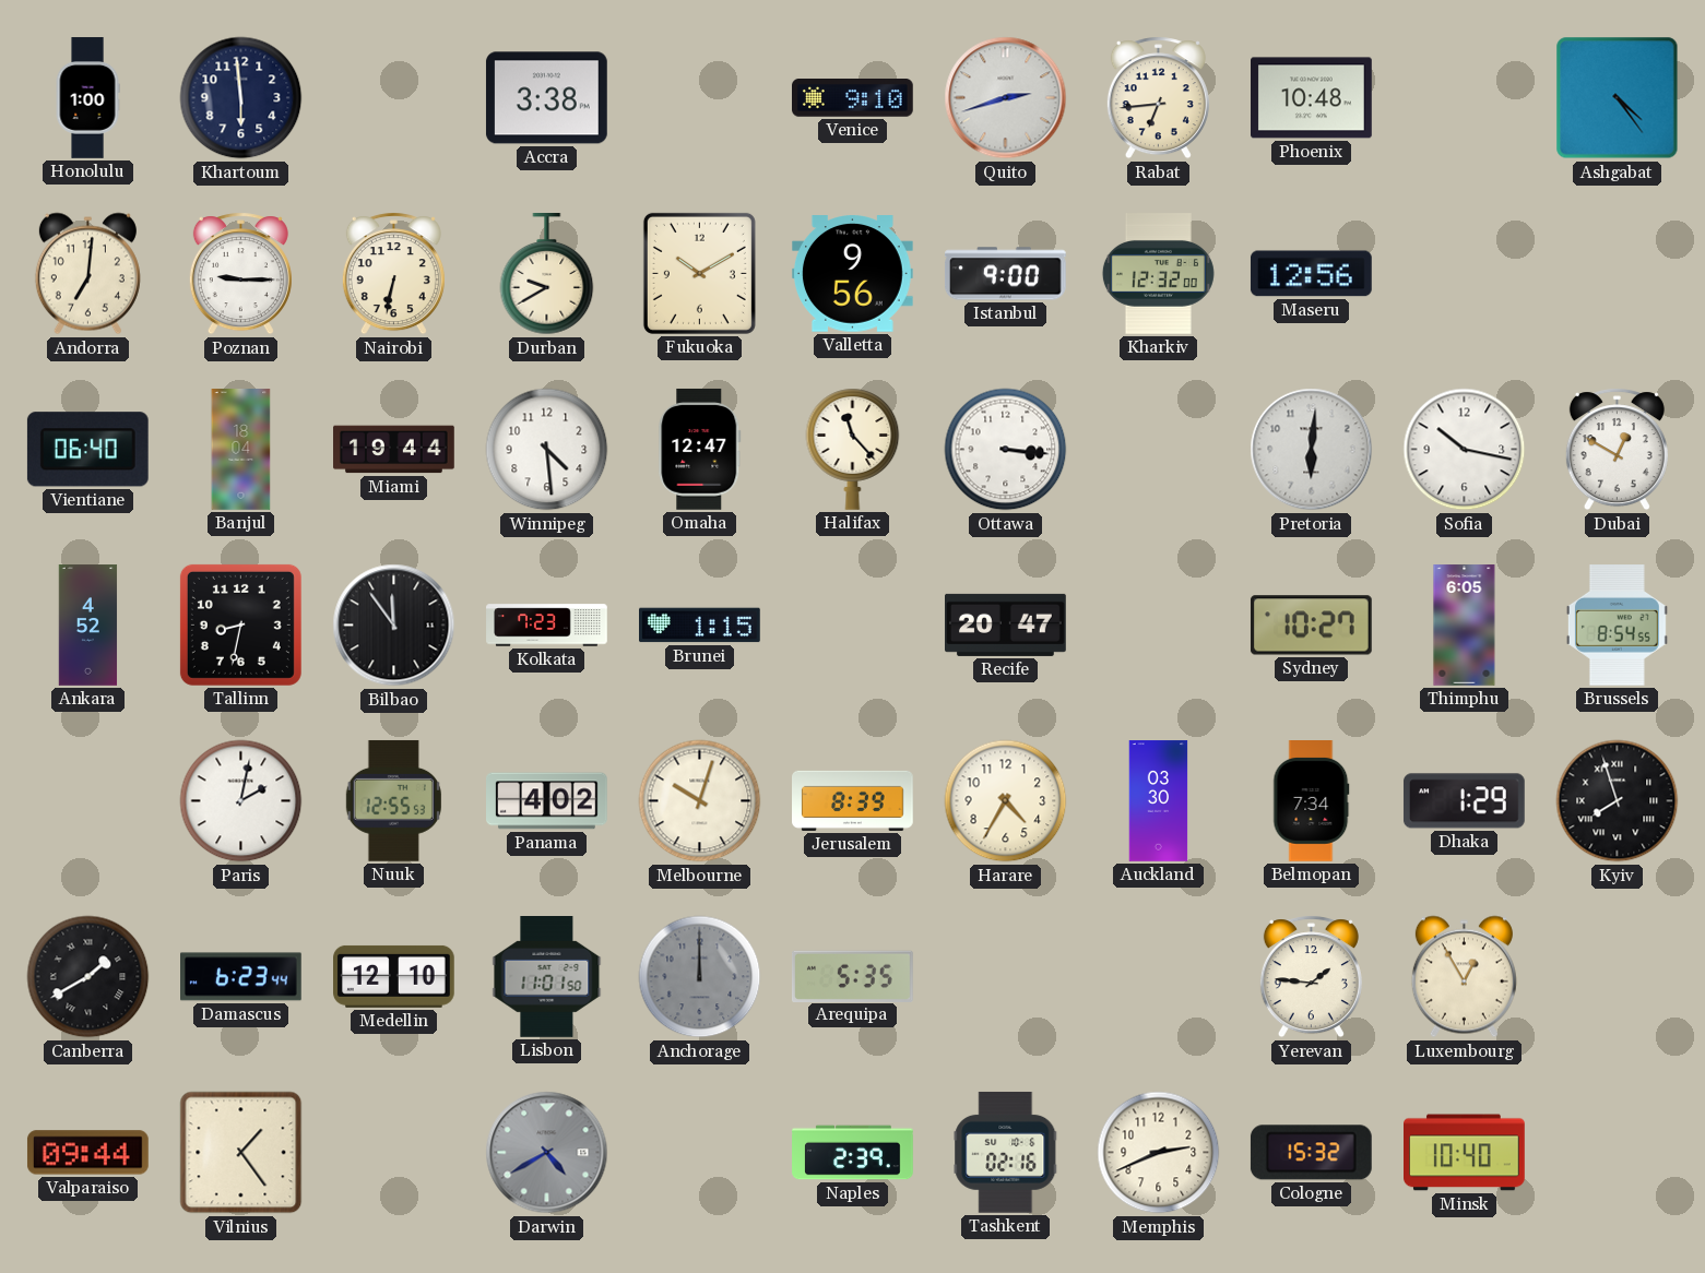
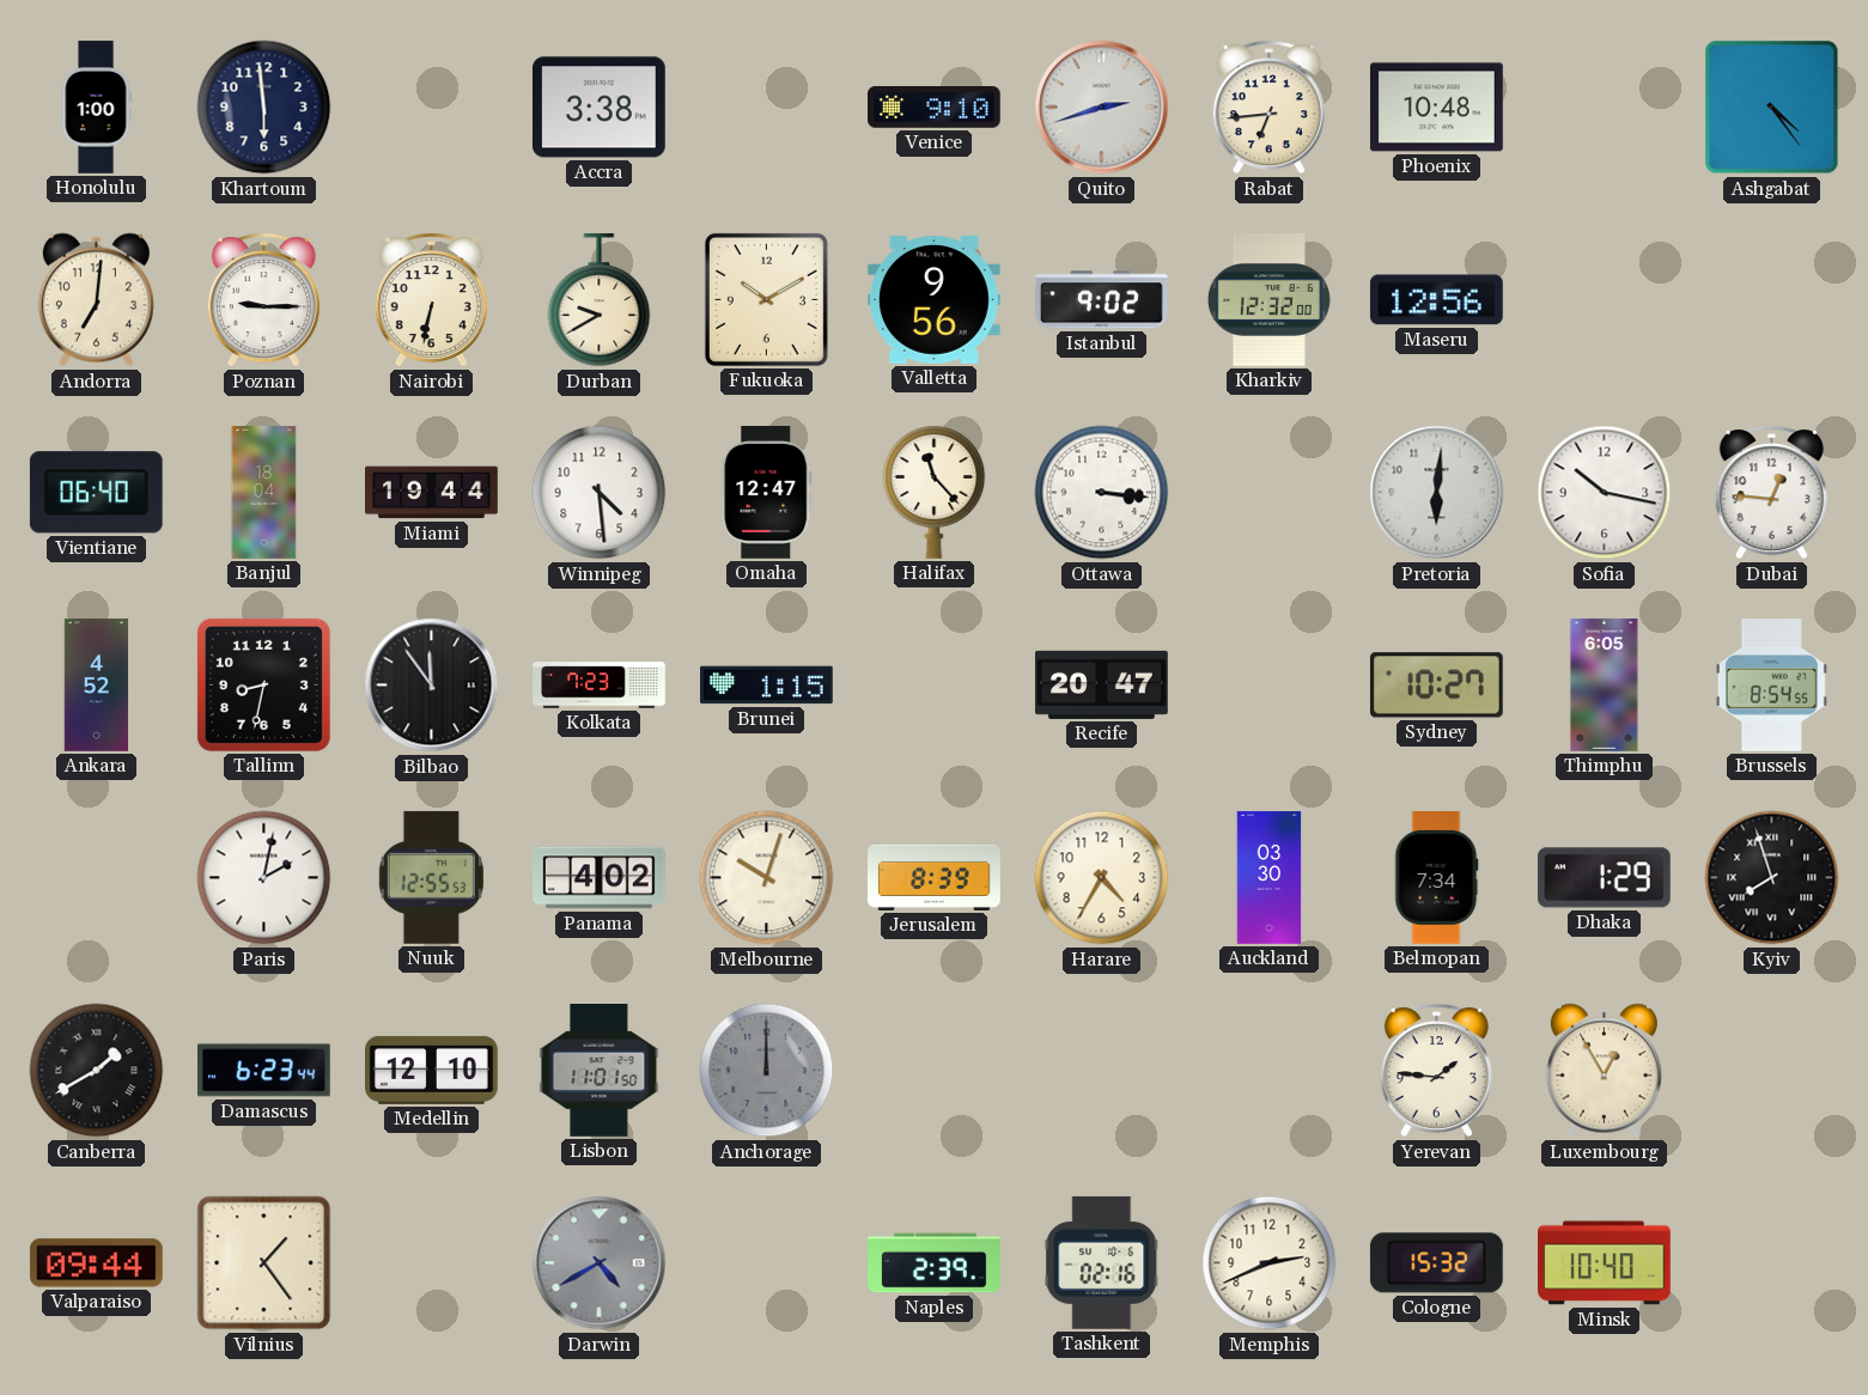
Istanbul: 9:00 -> 9:02 (1101, 300)
Dubai: 12:50 -> 12:46 (1771, 493)
Arequipa: 5:35 -> none (852, 976)
